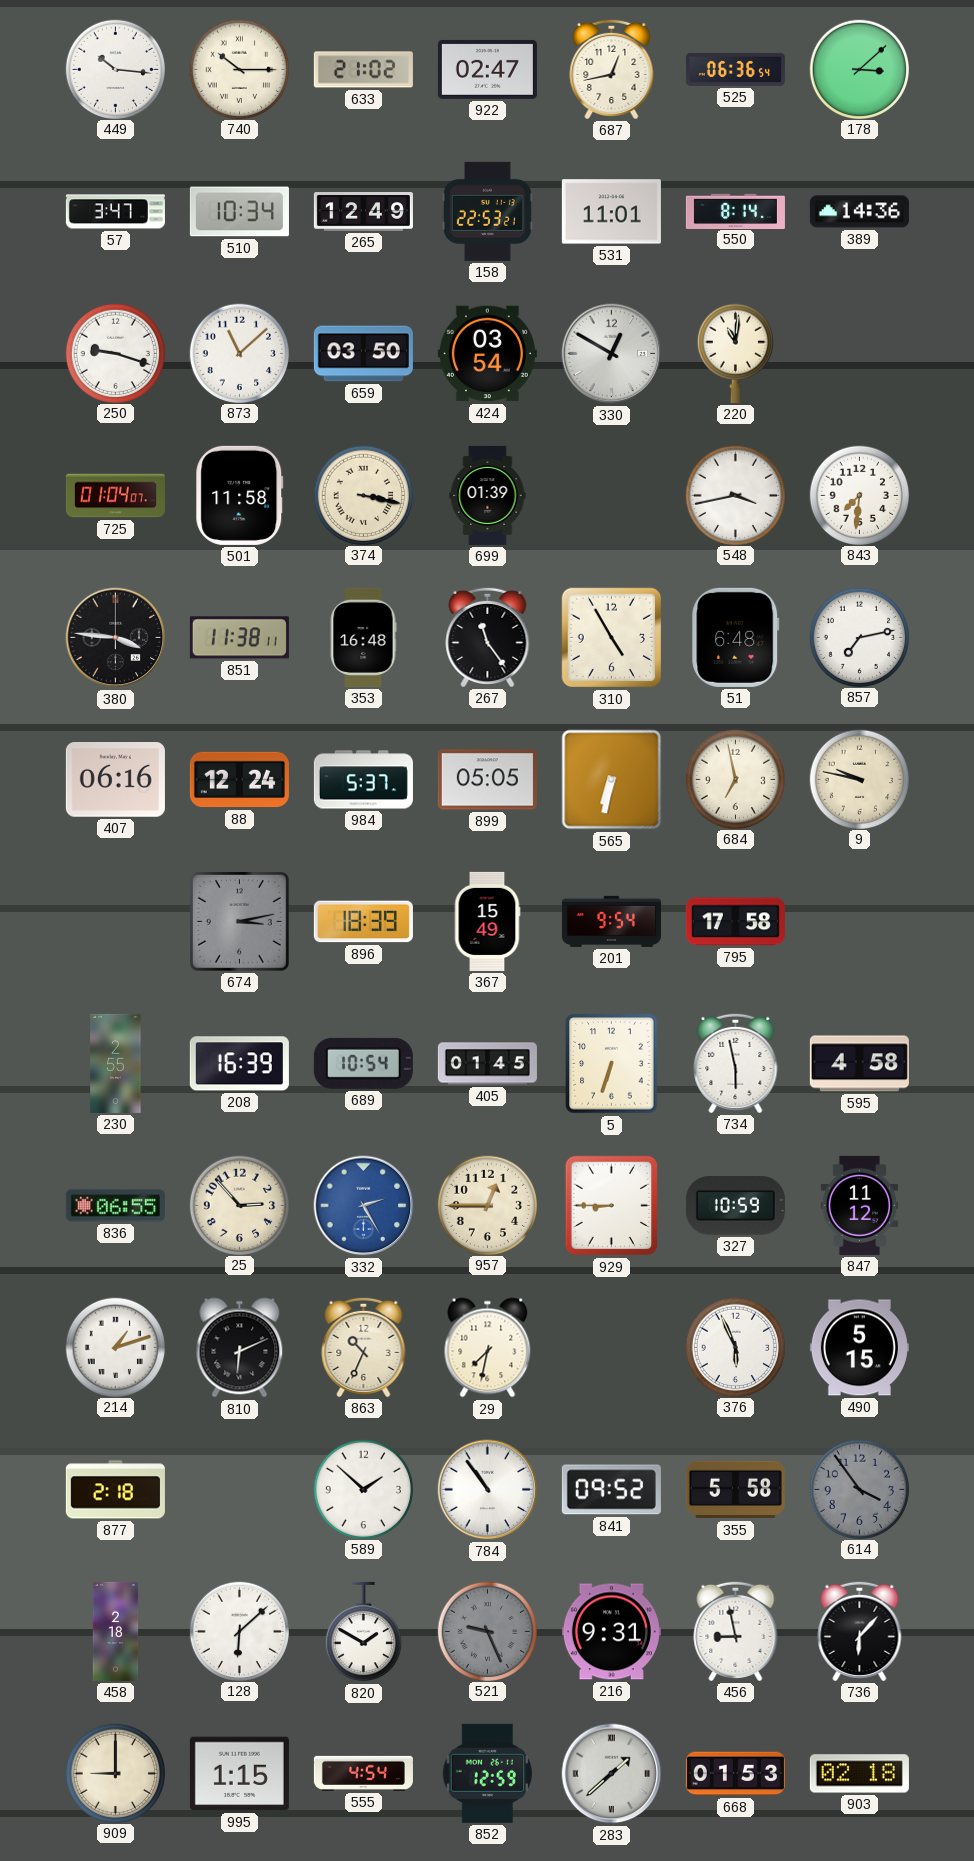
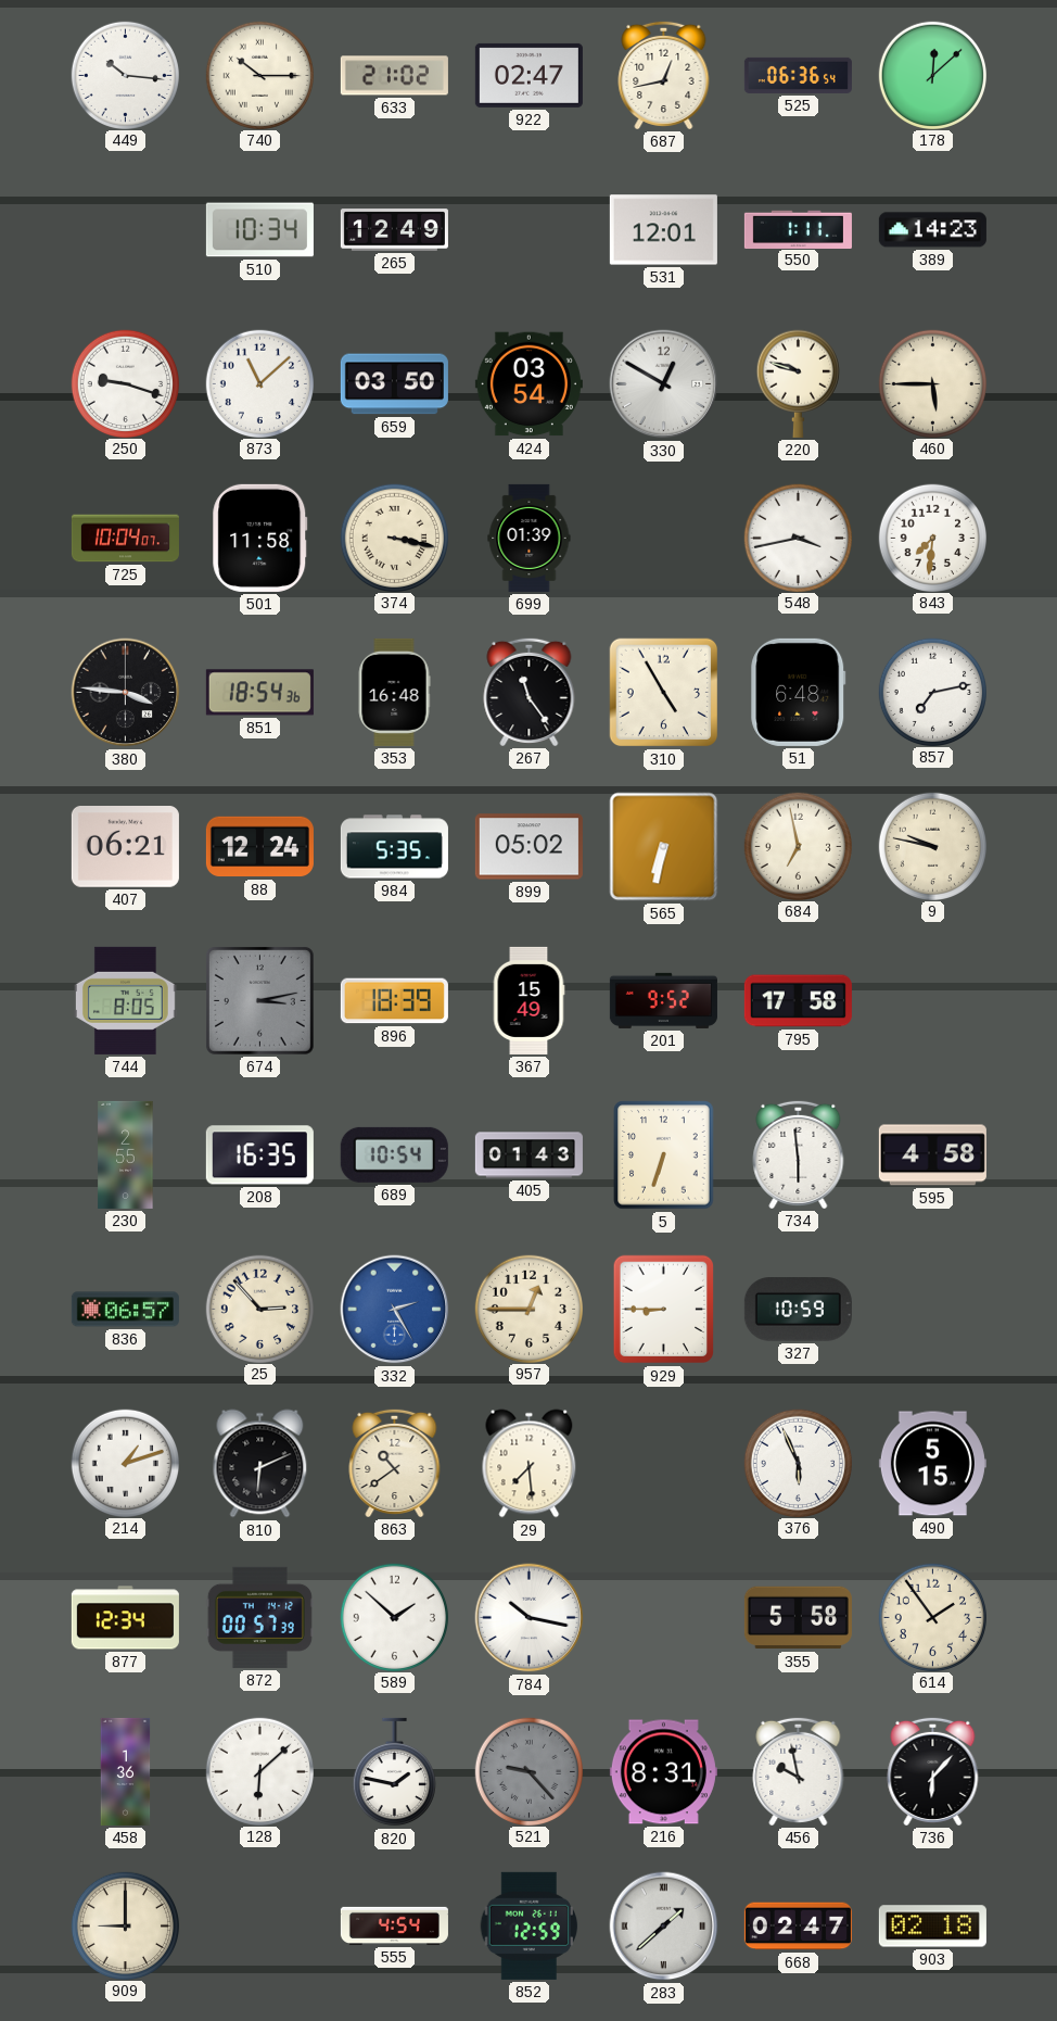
178: 3:08 -> 12:08 (932, 75)
57: 3:47 -> none (115, 212)
158: 22:53 -> none (487, 211)
531: 11:01 -> 12:01 (663, 230)
550: 8:14 -> 1:11 (798, 229)
389: 14:36 -> 14:23 (932, 230)
220: 11:01 -> 9:48 (798, 383)
460: none -> 5:45 (932, 383)
725: 01:04 -> 10:04 (125, 539)
851: 11:38 -> 18:54 (259, 693)
407: 06:16 -> 06:21 (125, 847)
984: 5:37 -> 5:35 (394, 847)
899: 05:05 -> 05:02 (528, 847)
744: none -> 8:05 (125, 1000)
201: 9:54 -> 9:52 (663, 1000)
208: 16:39 -> 16:35 (259, 1155)
405: 01:45 -> 01:43 (528, 1155)
734: 5:58 -> 5:59 (799, 1154)
836: 06:55 -> 06:57 (125, 1310)
847: 11:12 -> none (860, 1205)
863: 10:34 -> 10:39 (395, 1463)
29: 7:32 -> 7:29 (530, 1464)
877: 2:18 -> 12:34 (125, 1618)
872: none -> 00:57 (259, 1617)
784: 10:54 -> 10:17 (530, 1618)
841: 09:52 -> none (611, 1490)
614: 3:54 -> 1:54 (932, 1617)
614 dial: grey -> cream (932, 1617)
458: 2:18 -> 1:36 (126, 1771)
820: 1:50 -> 1:47 (394, 1772)
521: 9:26 -> 9:23 (528, 1771)
216: 9:31 -> 8:31 (663, 1772)
456: 8:58 -> 9:58 (799, 1771)
995: 1:15 -> none (239, 1774)
668: 01:53 -> 02:47 (798, 1927)
